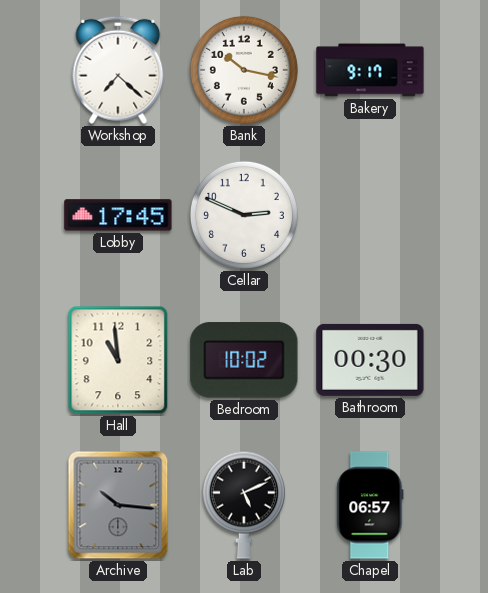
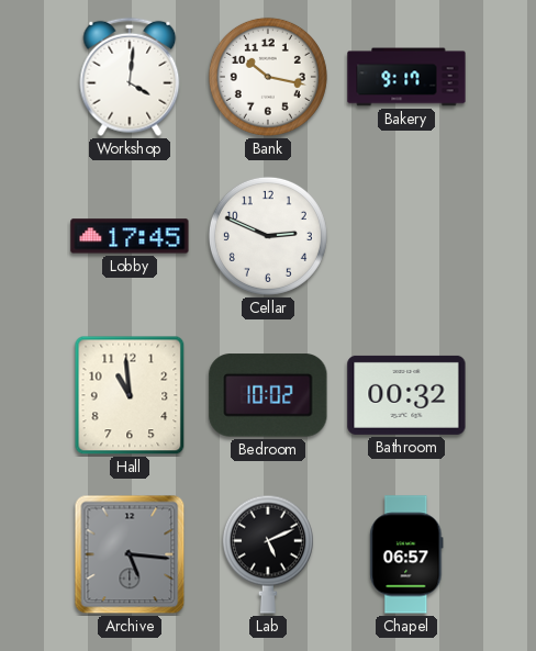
Workshop: 7:22 -> 4:01 (130, 77)
Bathroom: 00:30 -> 00:32 (406, 395)
Archive: 10:16 -> 5:16 (130, 554)
